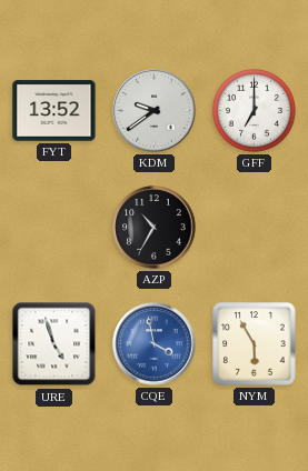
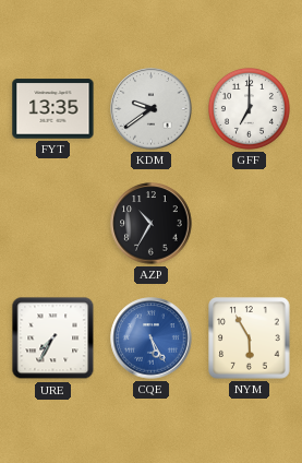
FYT: 13:52 -> 13:35 (53, 109)
URE: 4:57 -> 7:35 (53, 339)
CQE: 3:58 -> 5:25 (152, 339)
